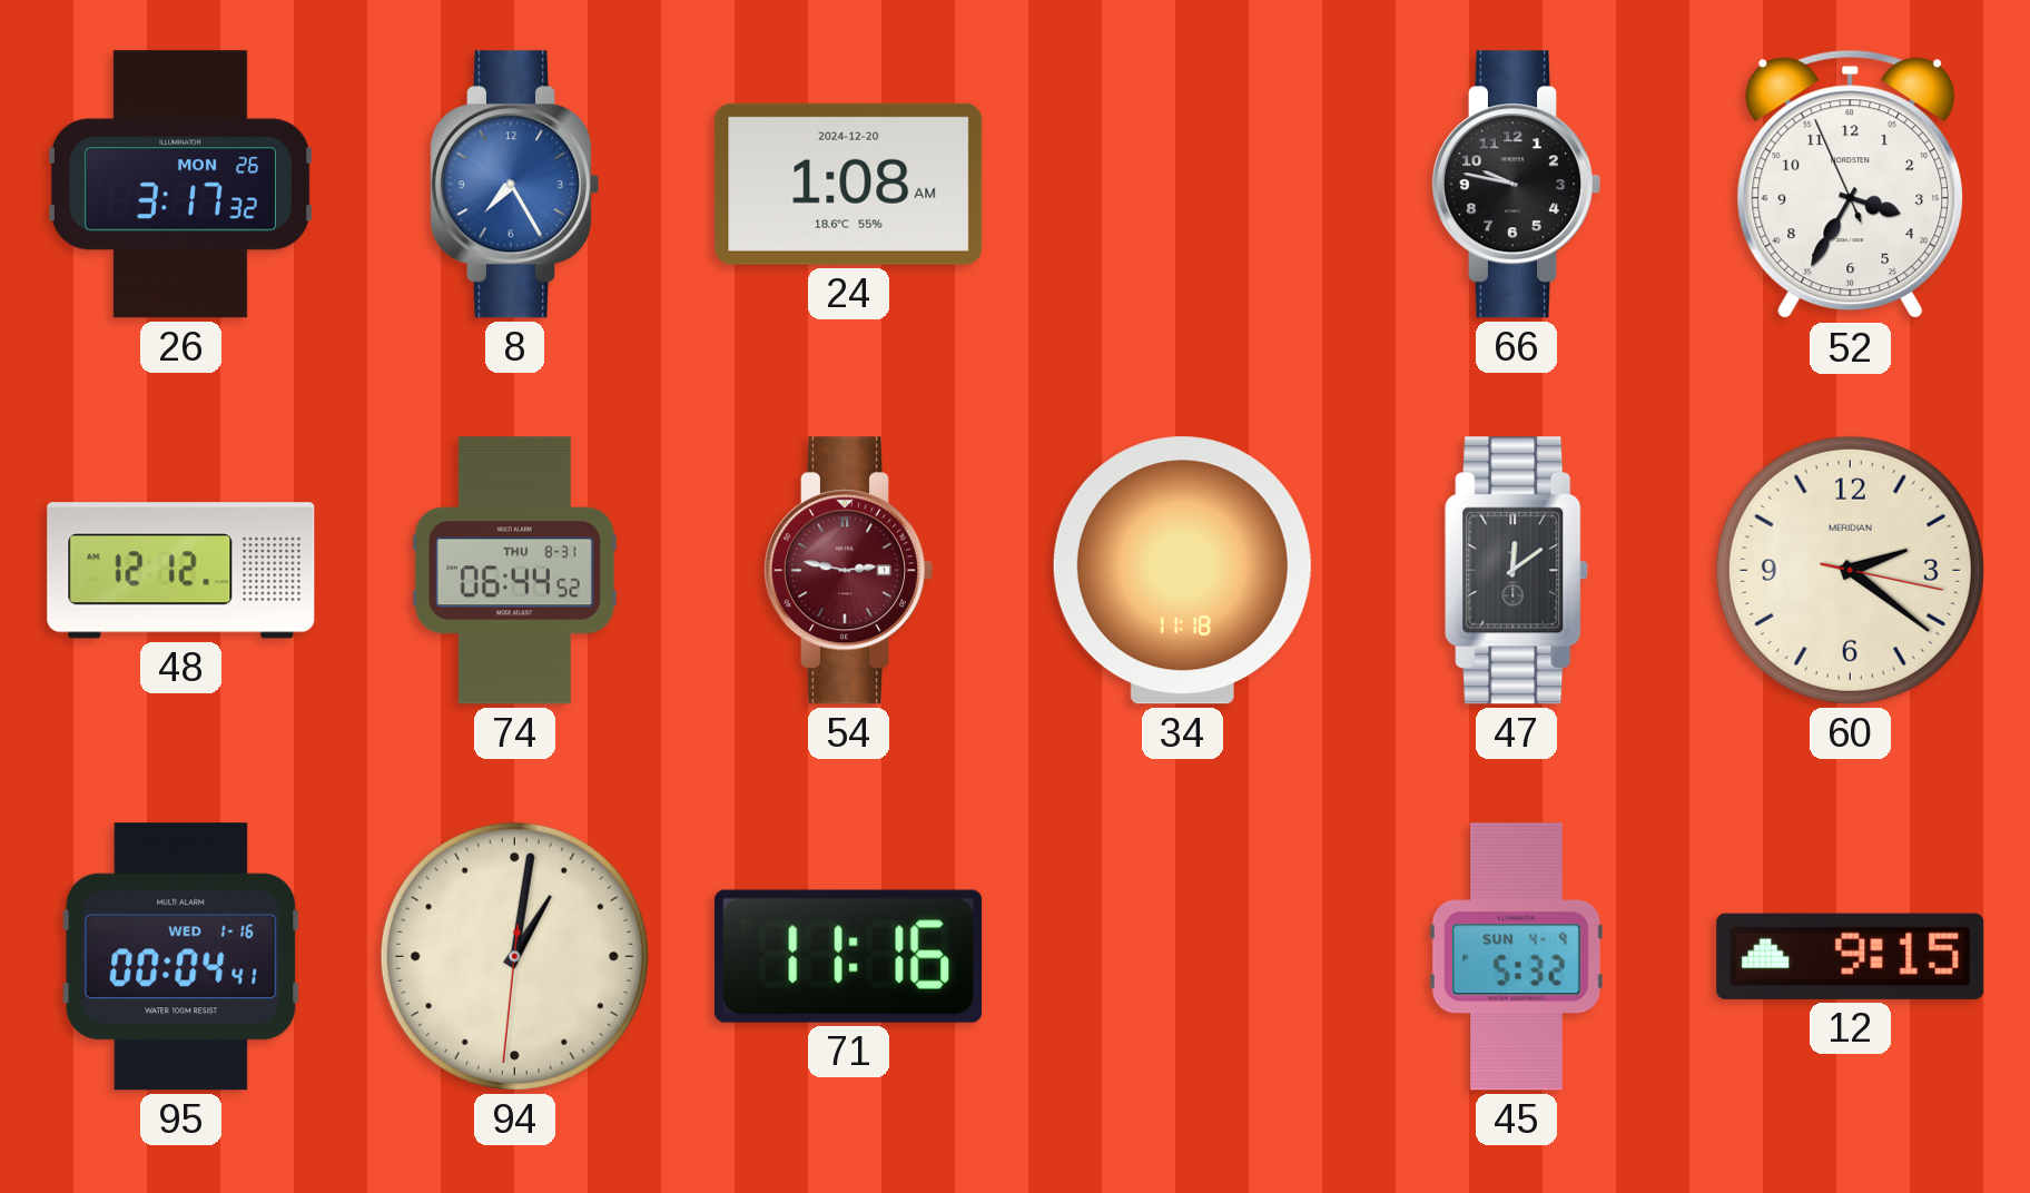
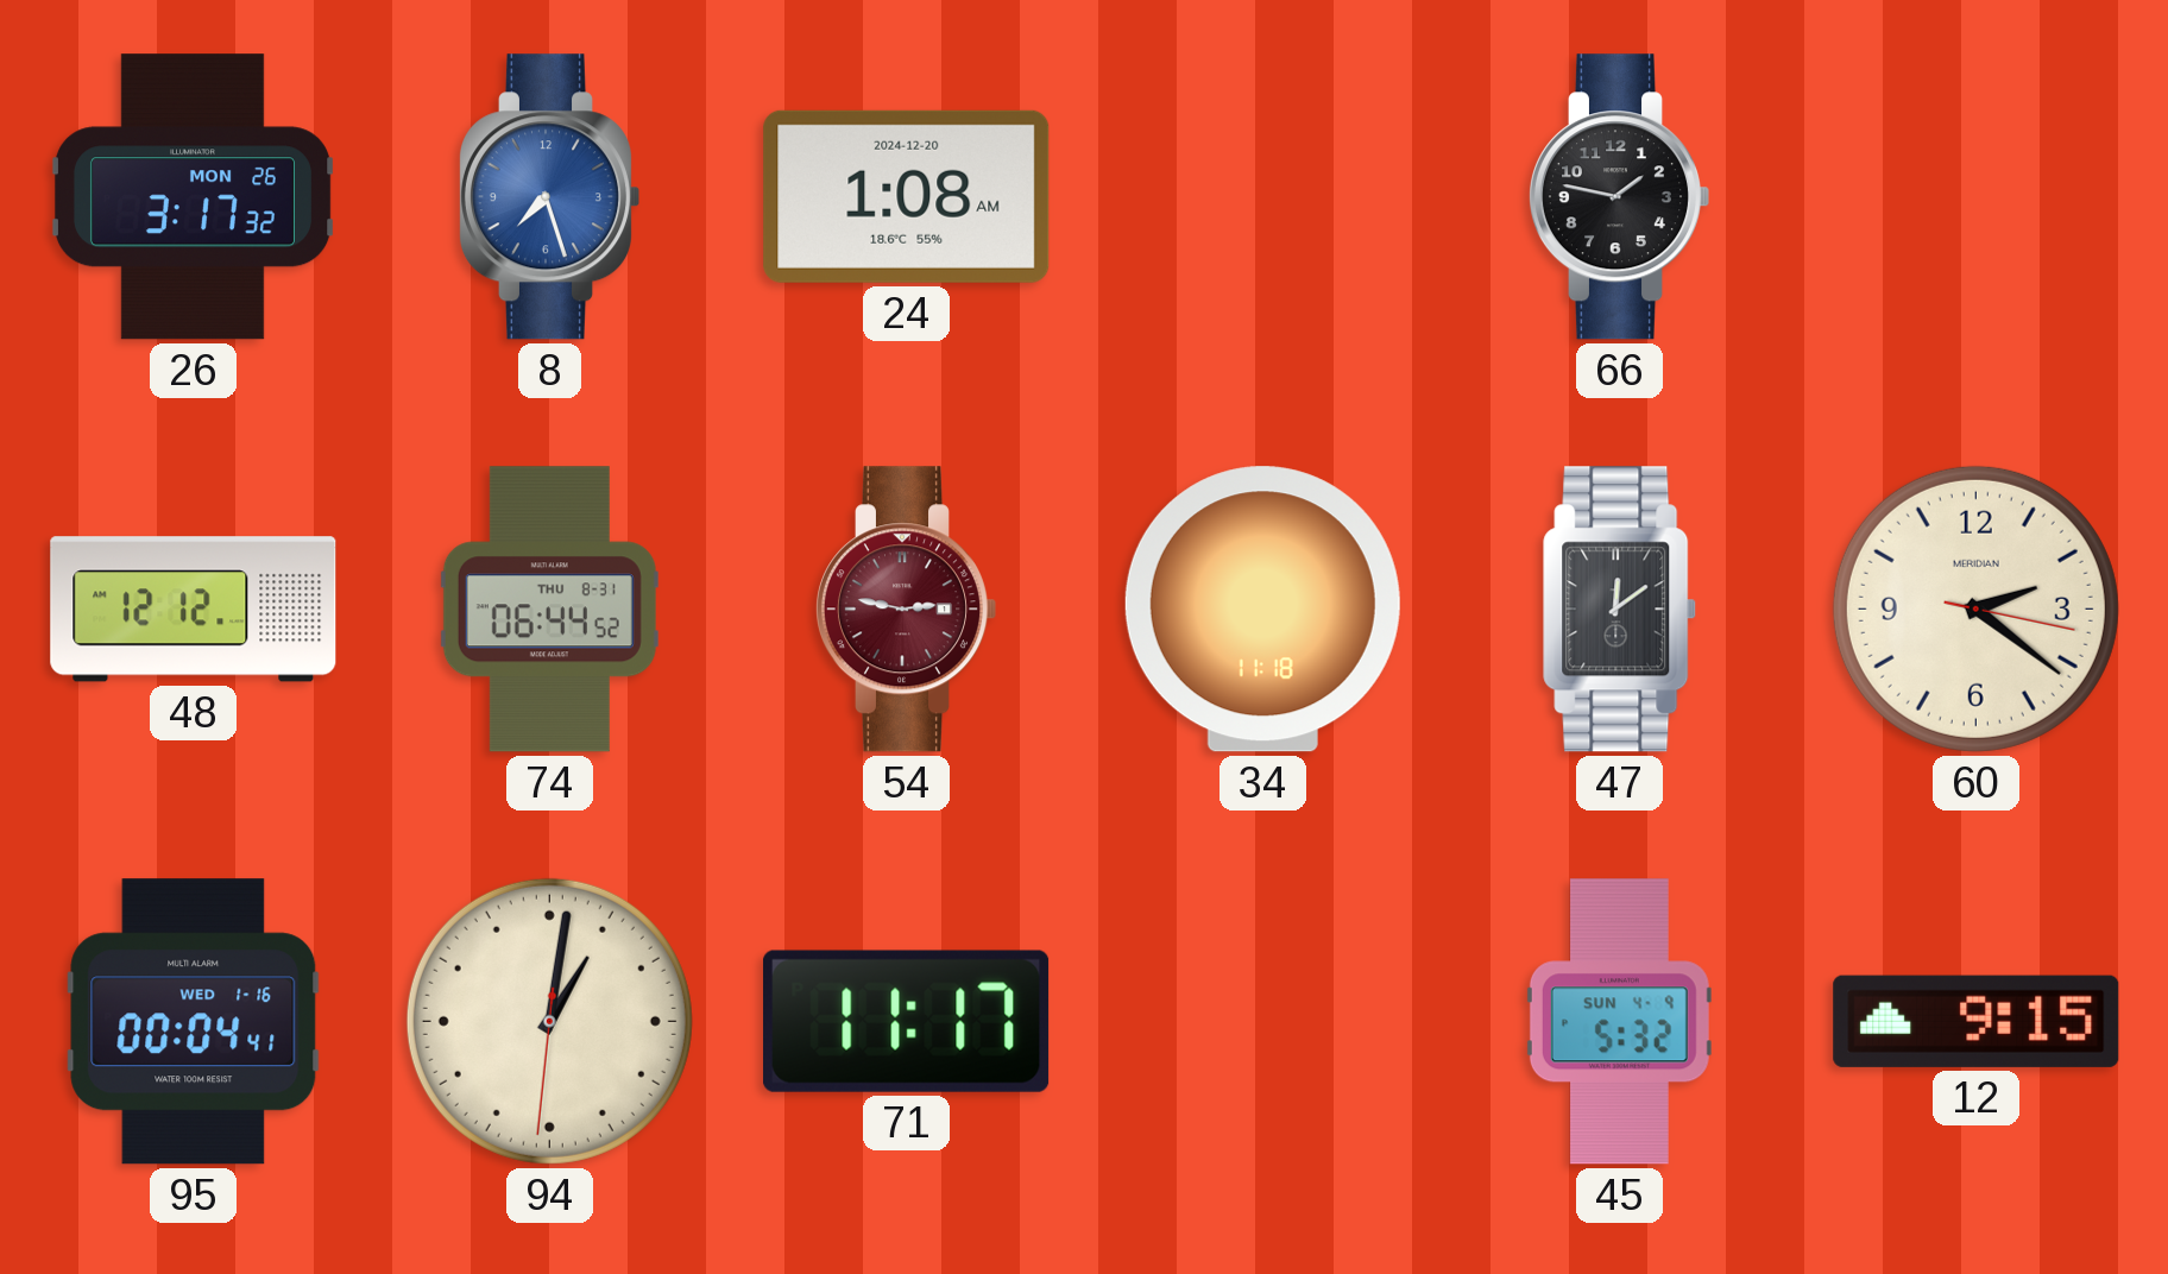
8: 7:25 -> 7:27 (548, 197)
66: 9:47 -> 1:47 (1618, 197)
52: 3:34 -> none (1851, 185)
71: 11:16 -> 11:17 (907, 1021)
